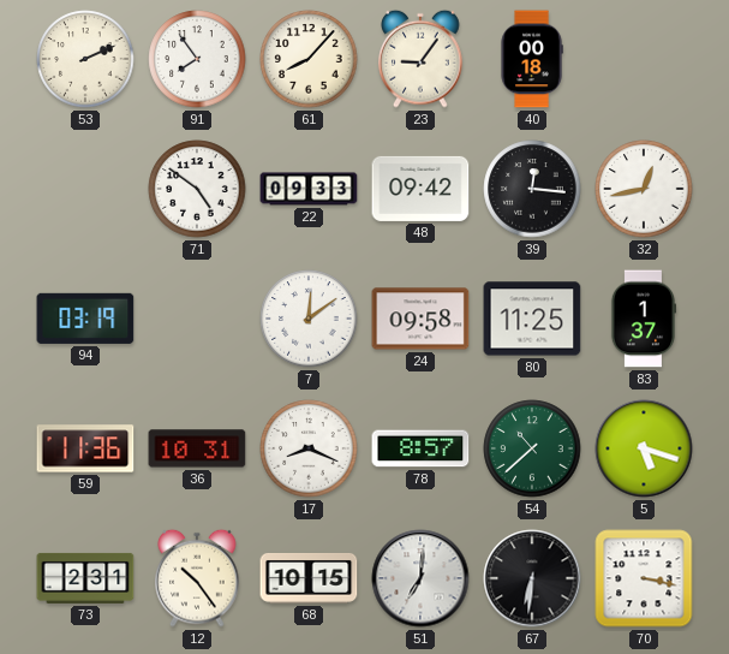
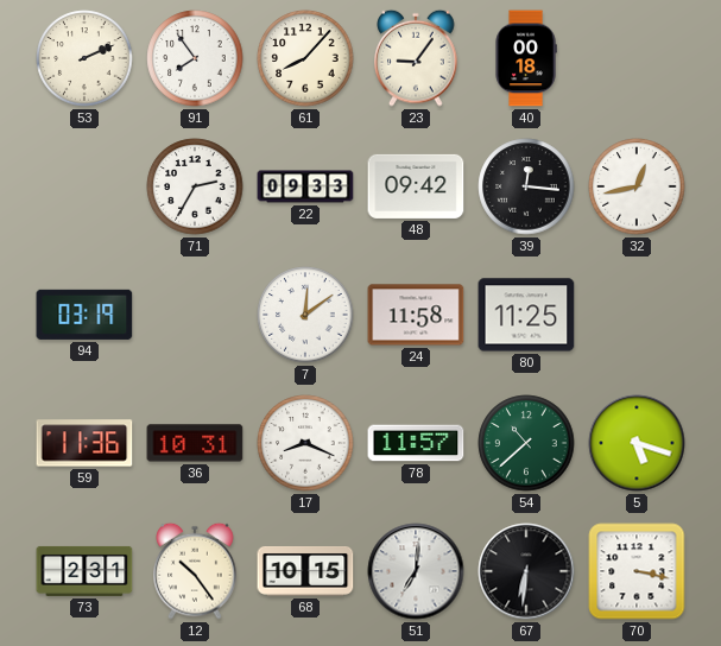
71: 4:51 -> 2:35 (195, 186)
24: 09:58 -> 11:58 (416, 315)
83: 1:37 -> none (644, 319)
78: 8:57 -> 11:57 (416, 443)
